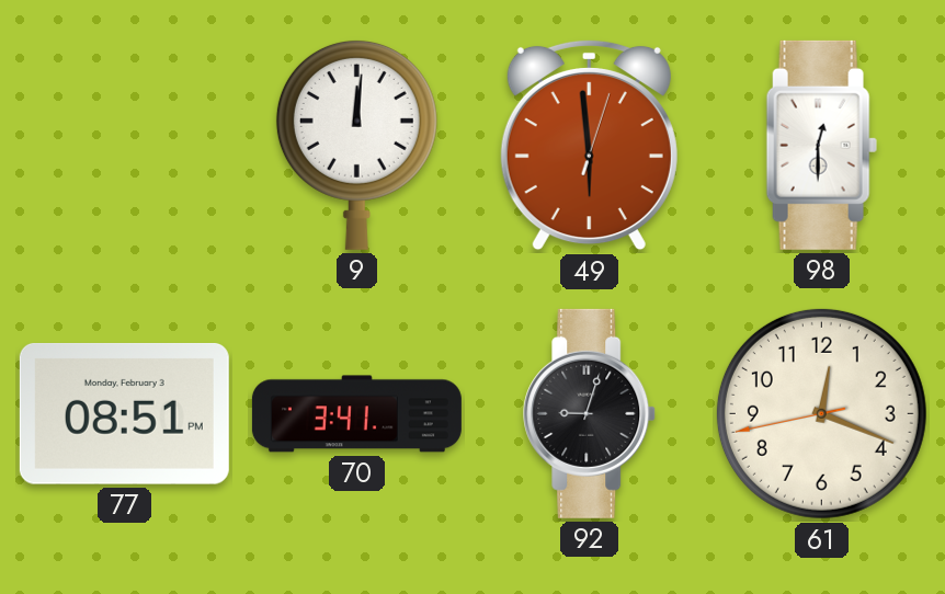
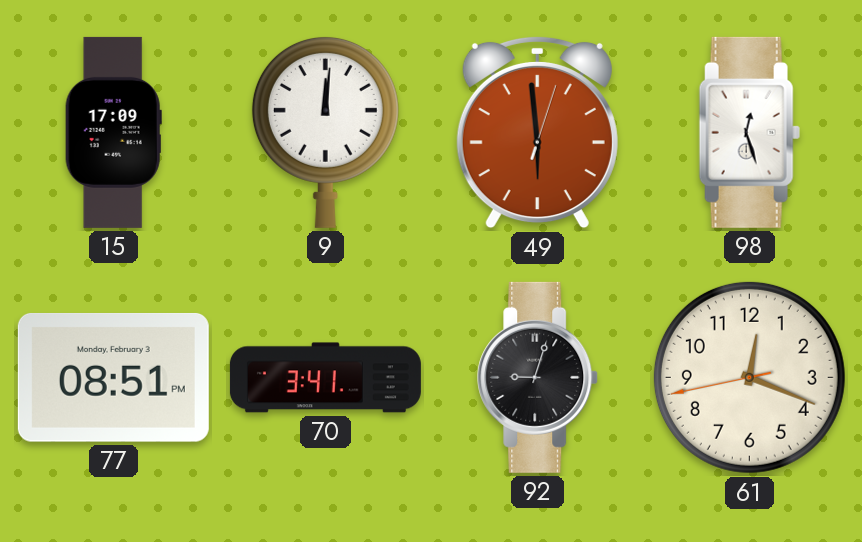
15: none -> 17:09 (113, 132)
98: 12:30 -> 12:27 (749, 132)
